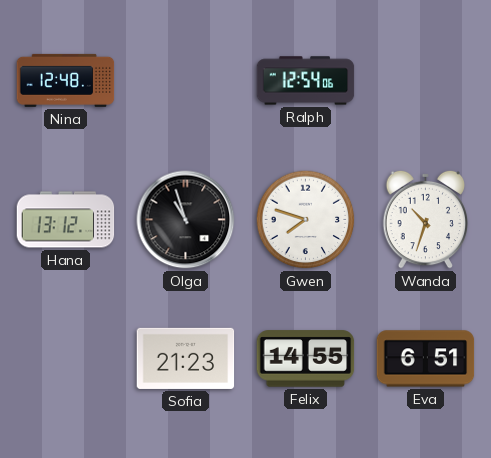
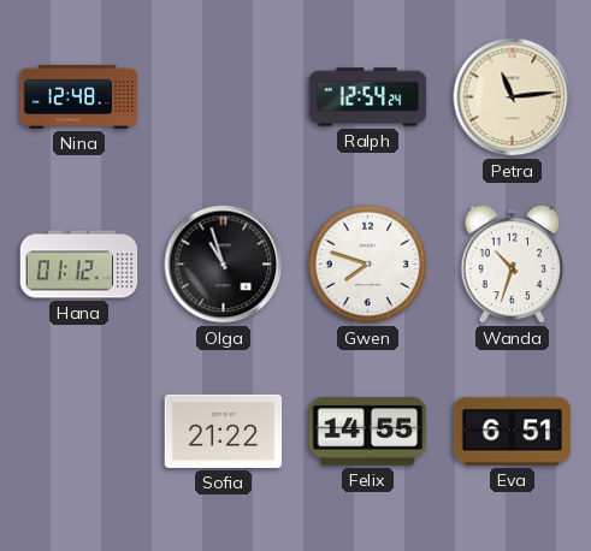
Ralph: 12:54:06 -> 12:54:24 (368, 97)
Petra: none -> 11:14 (513, 97)
Hana: 13:12 -> 01:12 (79, 265)
Sofia: 21:23 -> 21:22 (224, 431)
